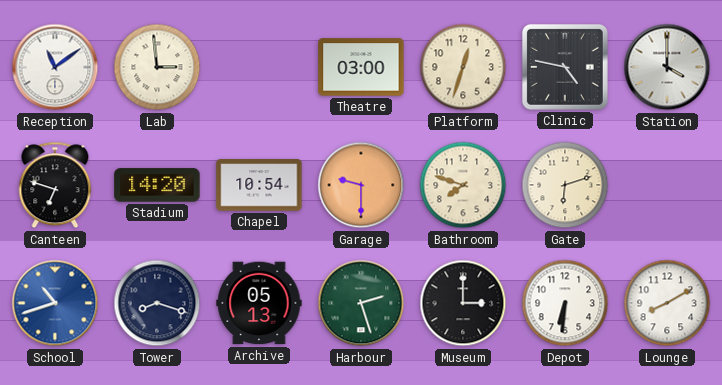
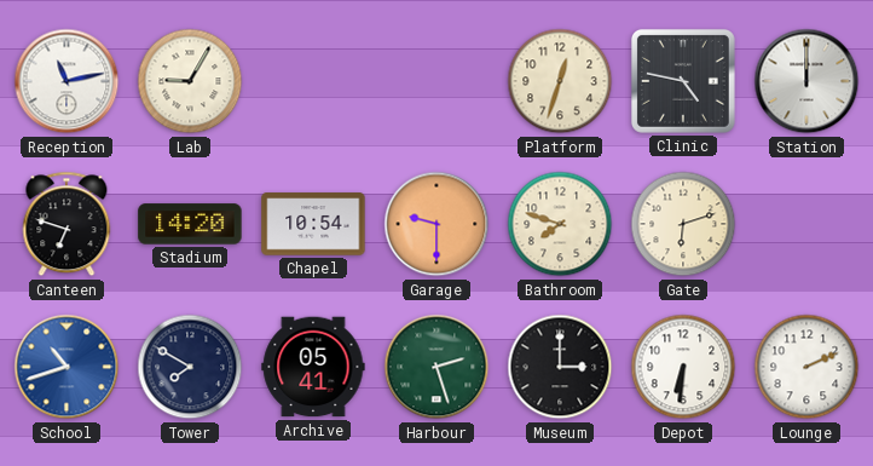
Reception: 11:09 -> 11:13 (67, 81)
Lab: 2:59 -> 9:05 (190, 81)
Theatre: 03:00 -> none (361, 67)
Station: 4:00 -> 12:00 (806, 81)
Tower: 8:18 -> 7:50 (190, 367)
Archive: 05:13 -> 05:41 (313, 367)
Lounge: 8:10 -> 2:11 (806, 367)
